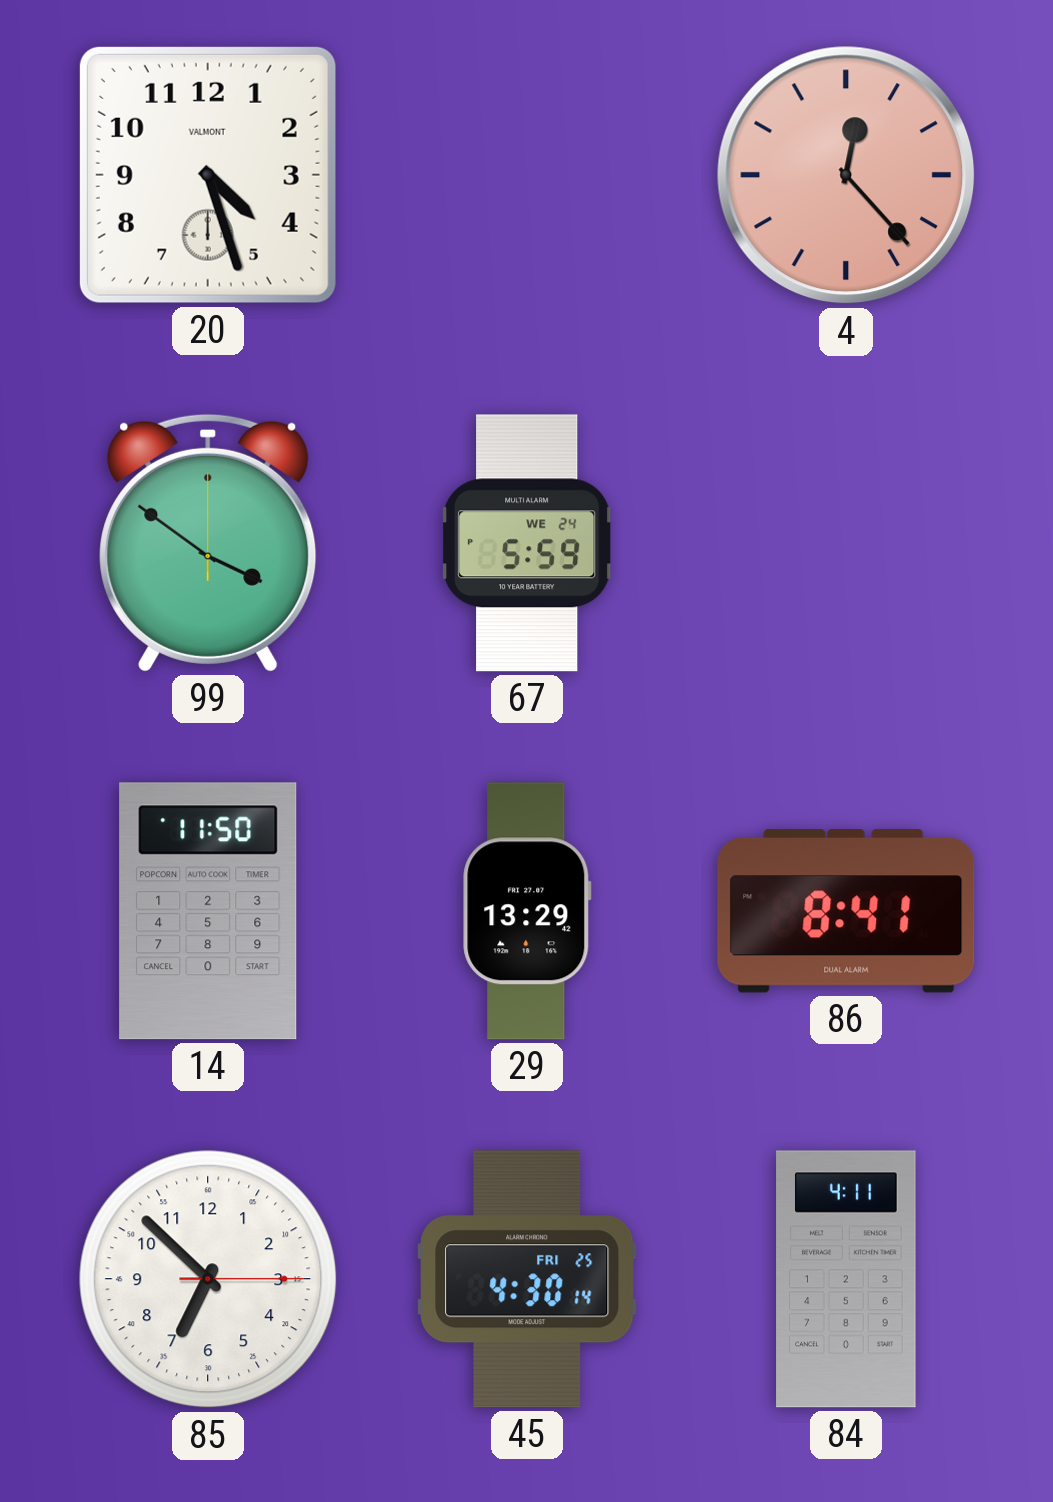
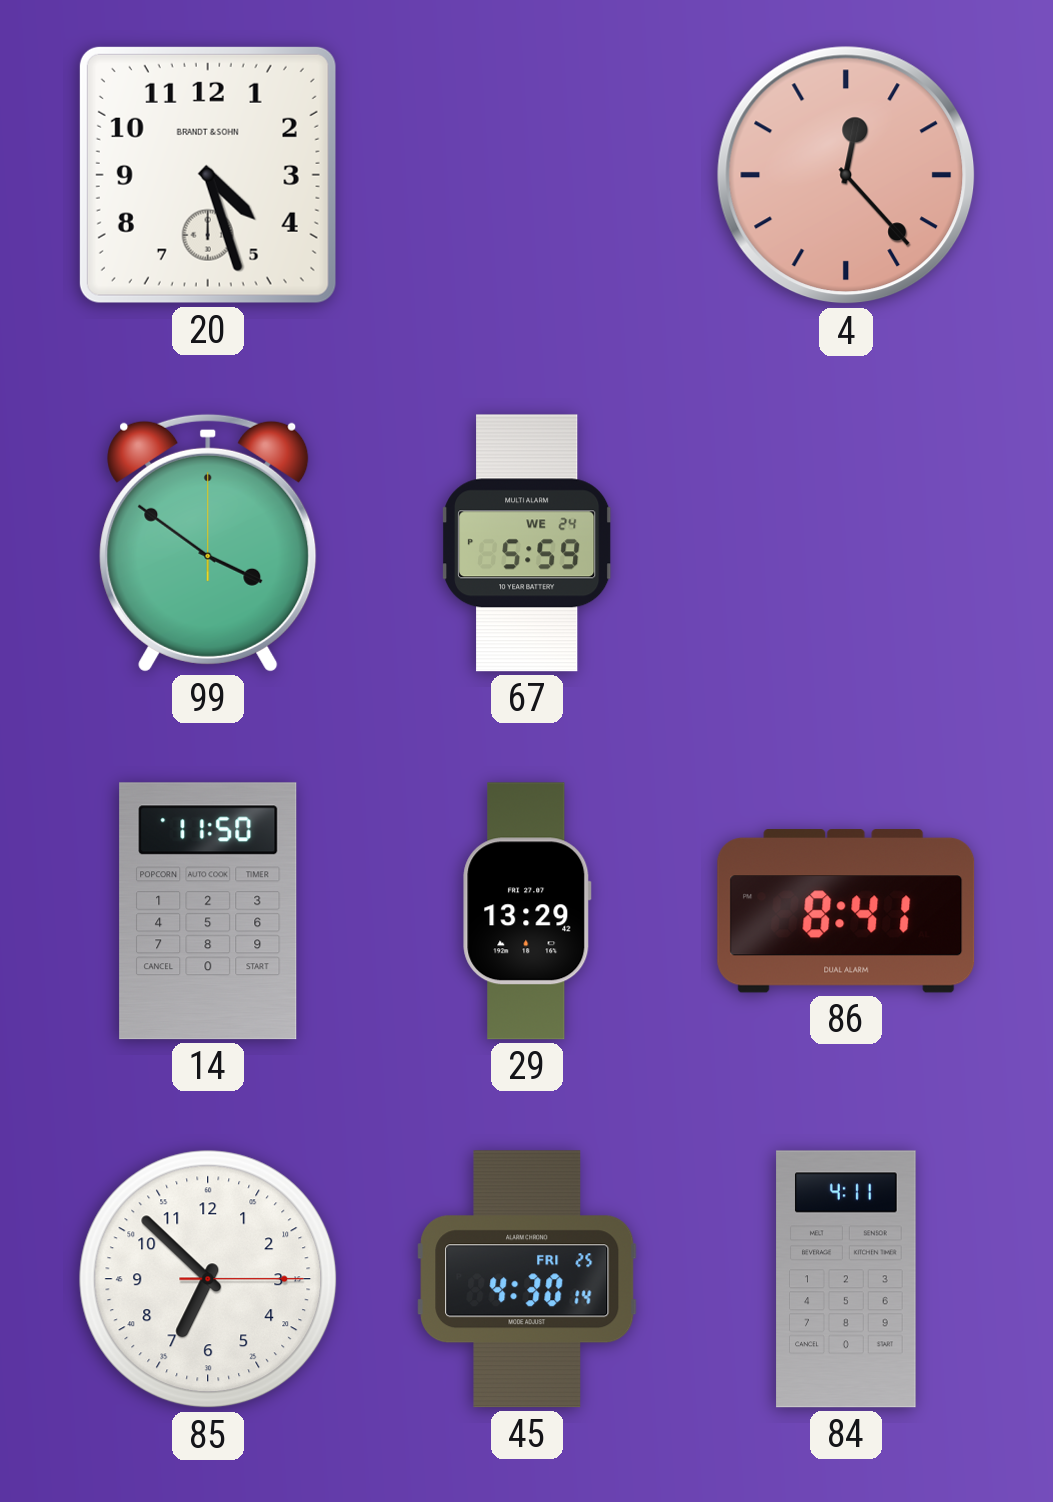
20 brand: VALMONT -> BRANDT & SOHN (208, 175)
